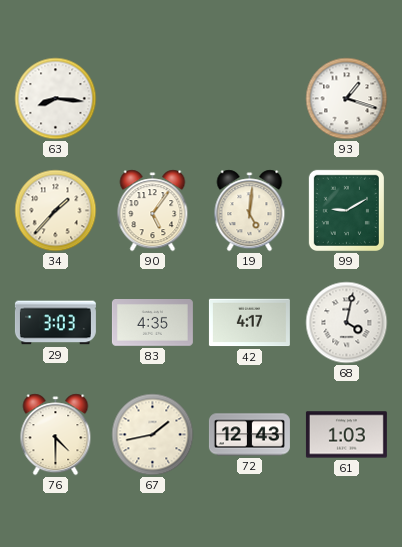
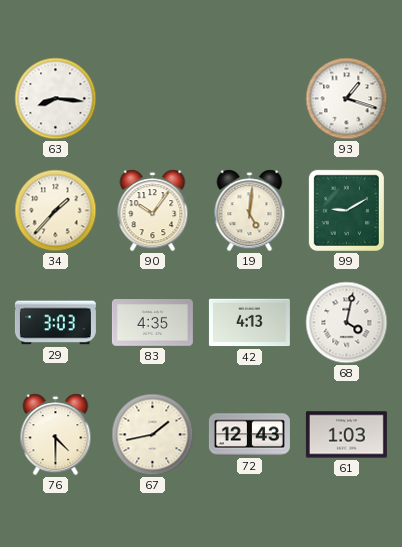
90: 5:06 -> 10:06 (153, 211)
42: 4:17 -> 4:13 (249, 323)
